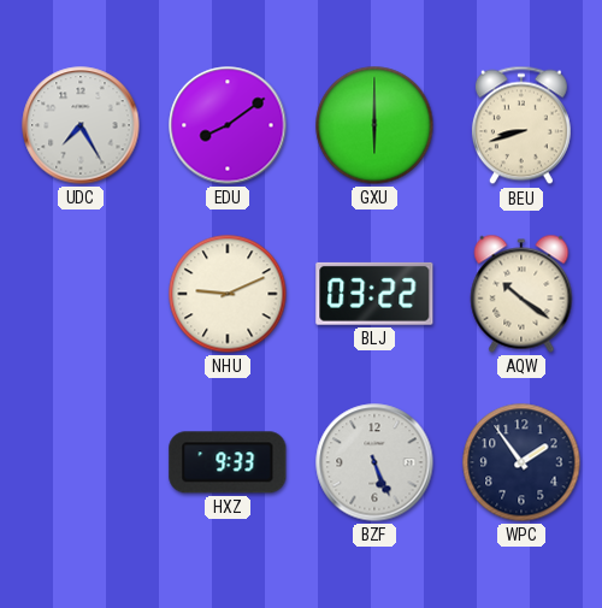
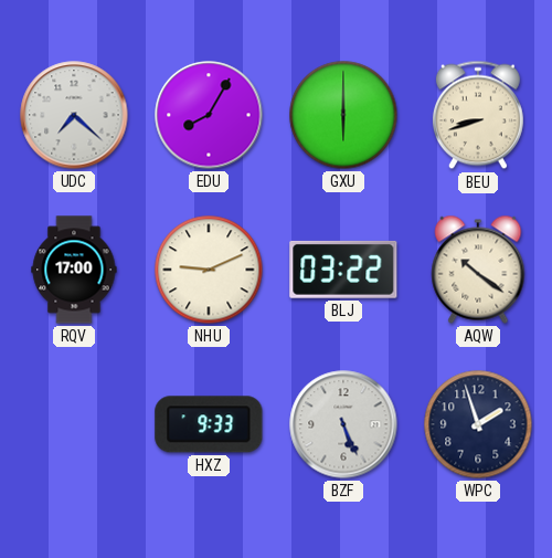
UDC: 7:25 -> 7:22 (74, 115)
EDU: 8:09 -> 8:05 (209, 115)
RQV: none -> 17:00 (74, 270)
WPC: 1:54 -> 1:57 (478, 424)
